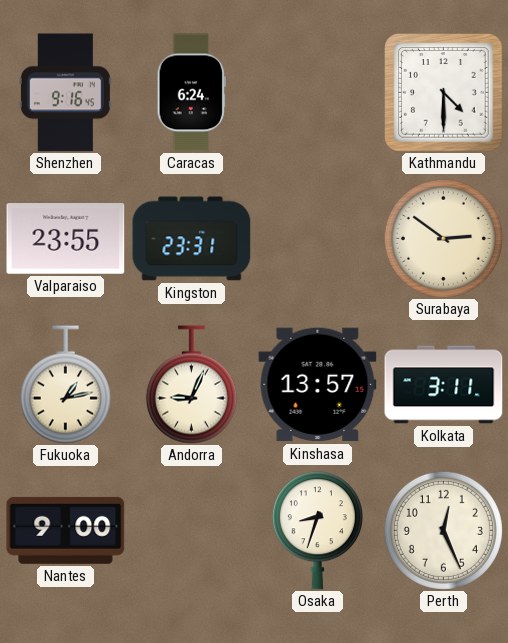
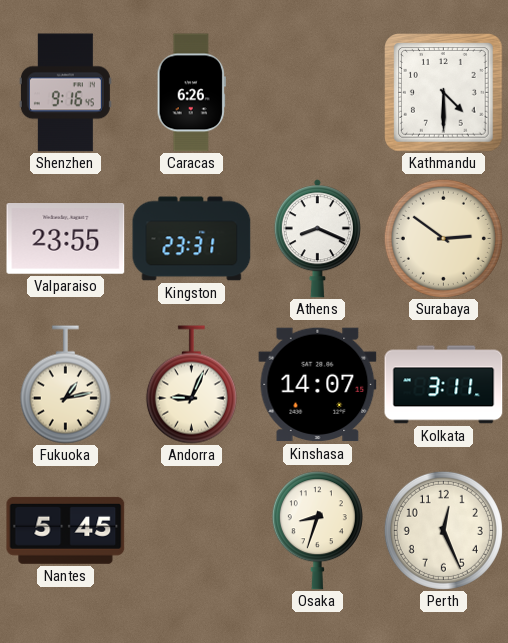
Caracas: 6:24 -> 6:26 (191, 93)
Athens: none -> 8:19 (317, 239)
Kinshasa: 13:57 -> 14:07 (318, 385)
Nantes: 9:00 -> 5:45 (66, 530)
